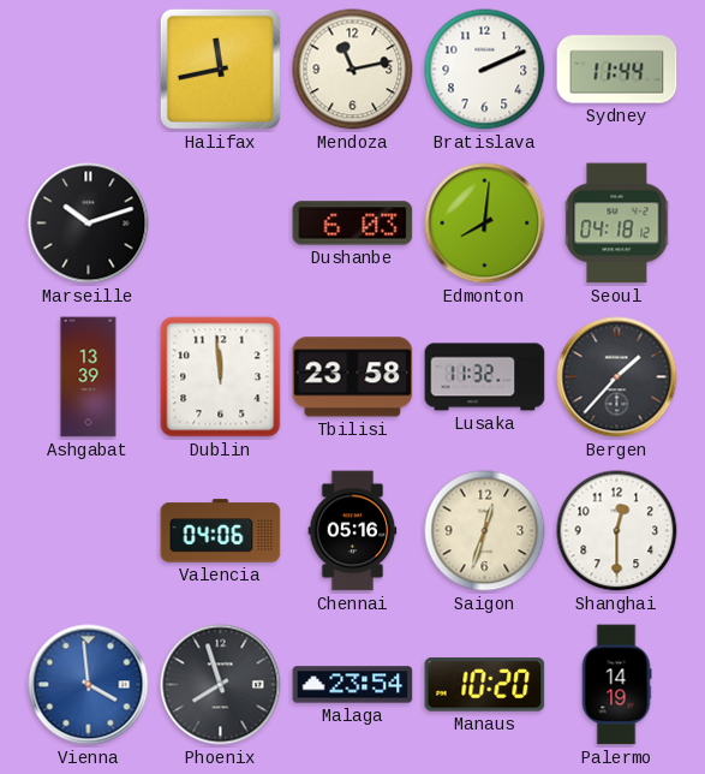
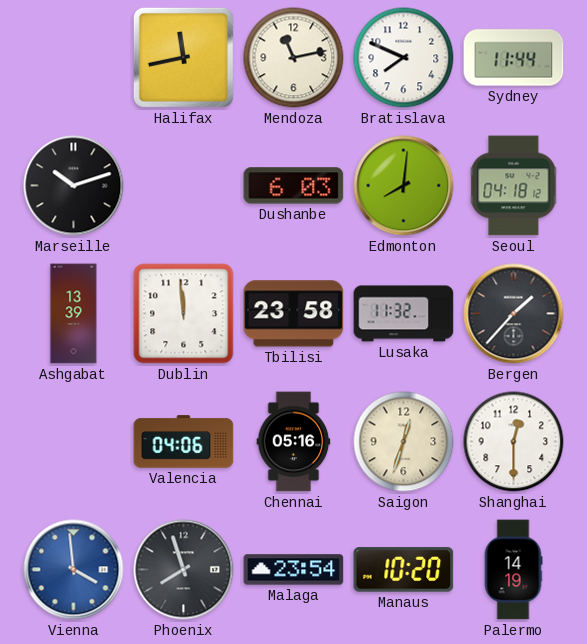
Bratislava: 2:11 -> 7:49 (404, 58)
